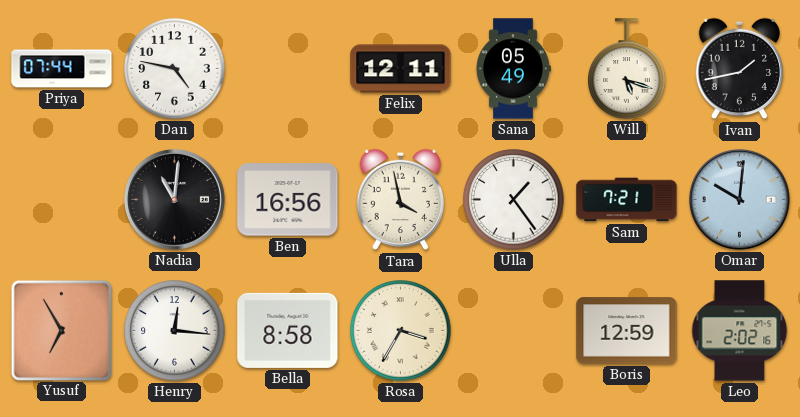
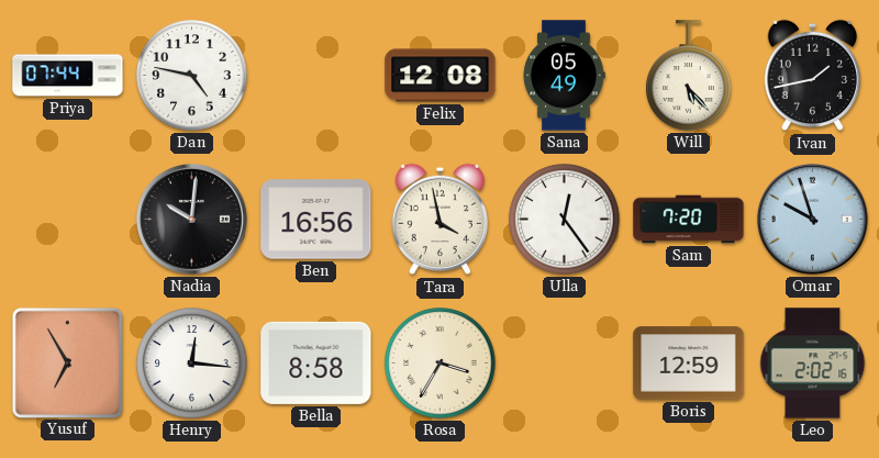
Felix: 12:11 -> 12:08 (441, 76)
Will: 5:18 -> 5:23 (689, 76)
Nadia: 11:01 -> 10:01 (191, 219)
Ulla: 1:24 -> 12:24 (565, 220)
Sam: 7:21 -> 7:20 (689, 220)
Omar: 10:01 -> 9:57 (812, 219)
